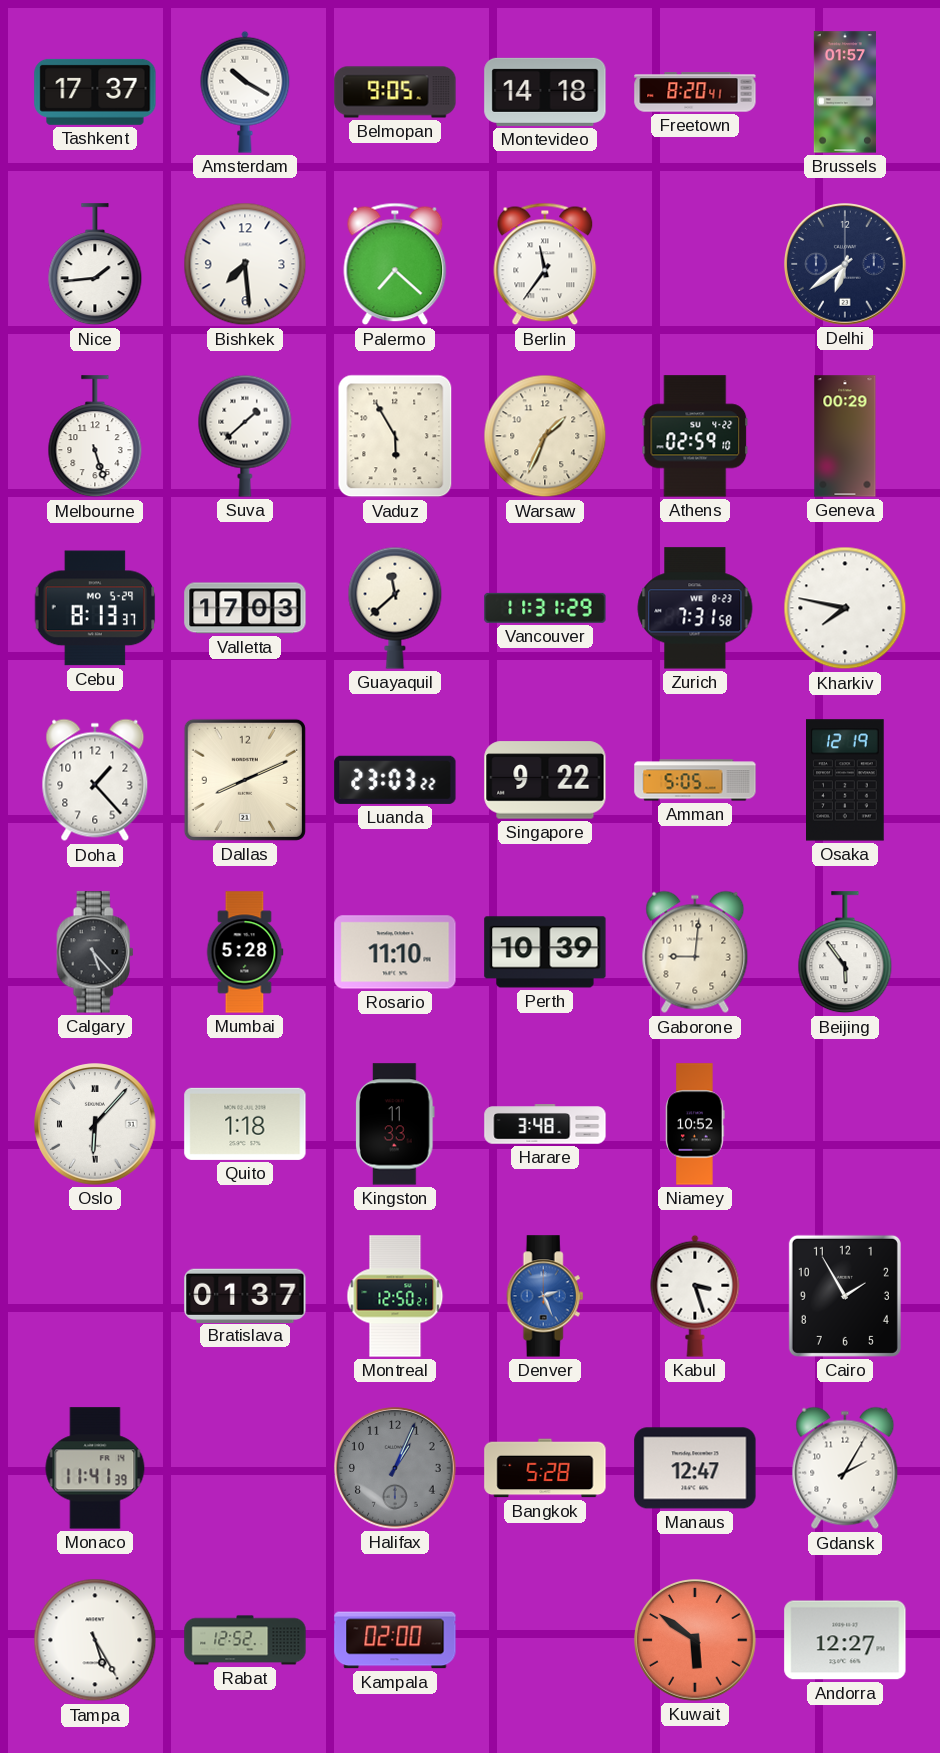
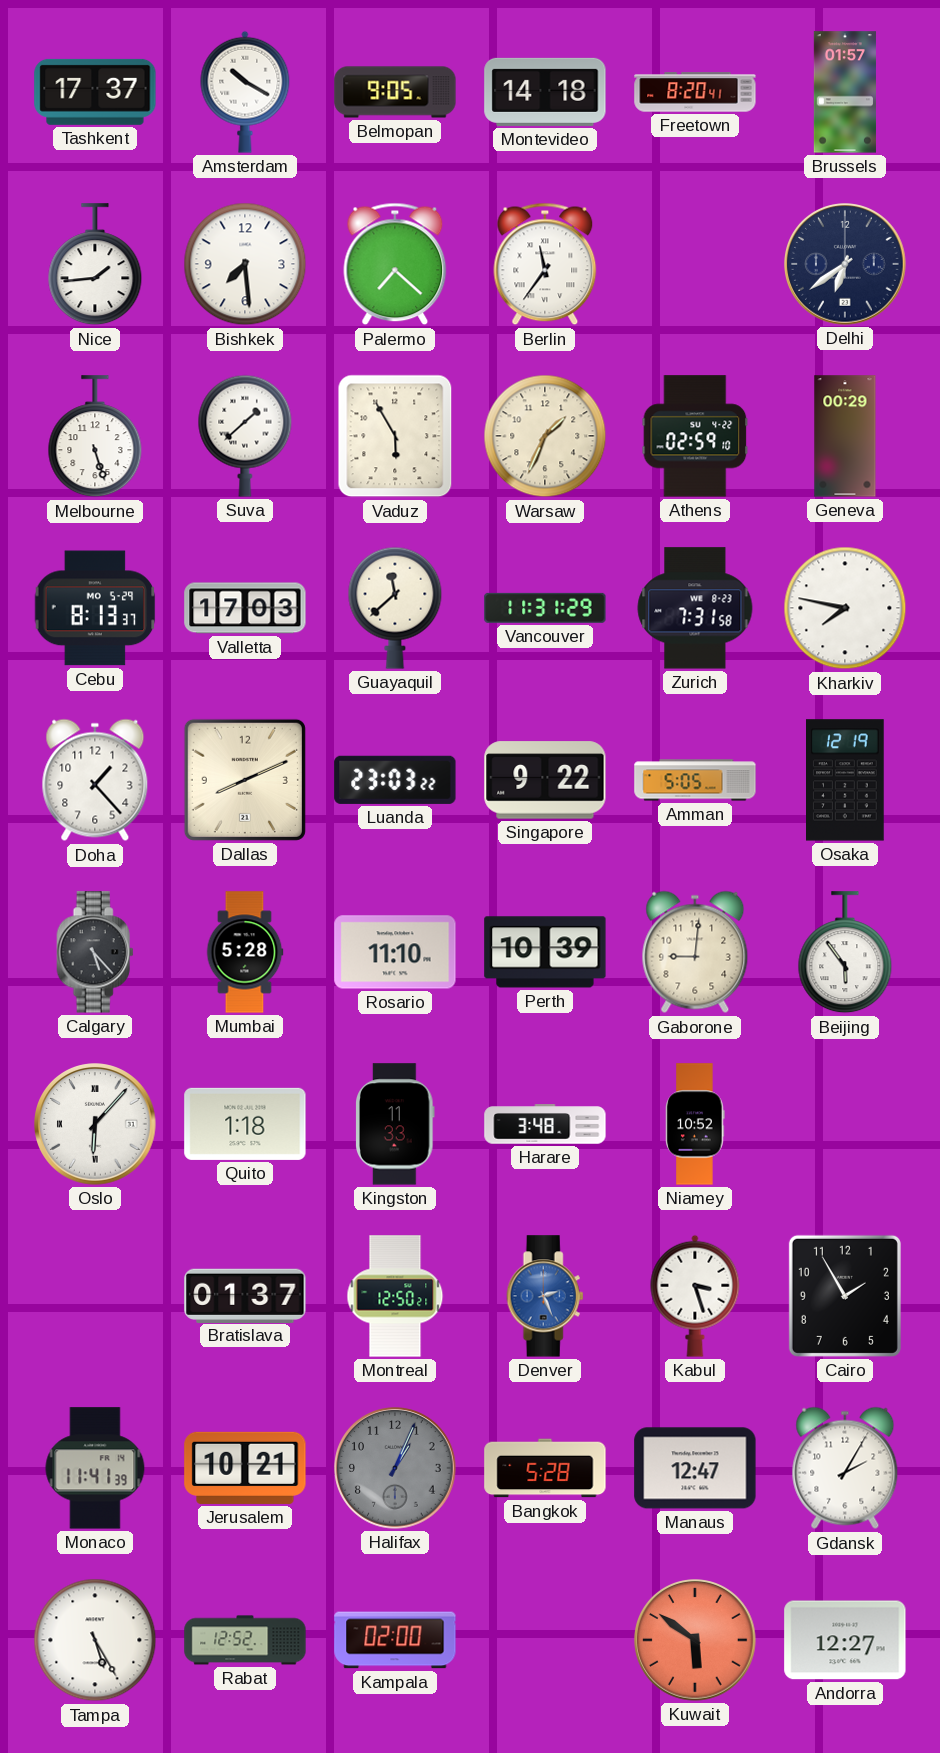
Jerusalem: none -> 10:21 (245, 1468)
